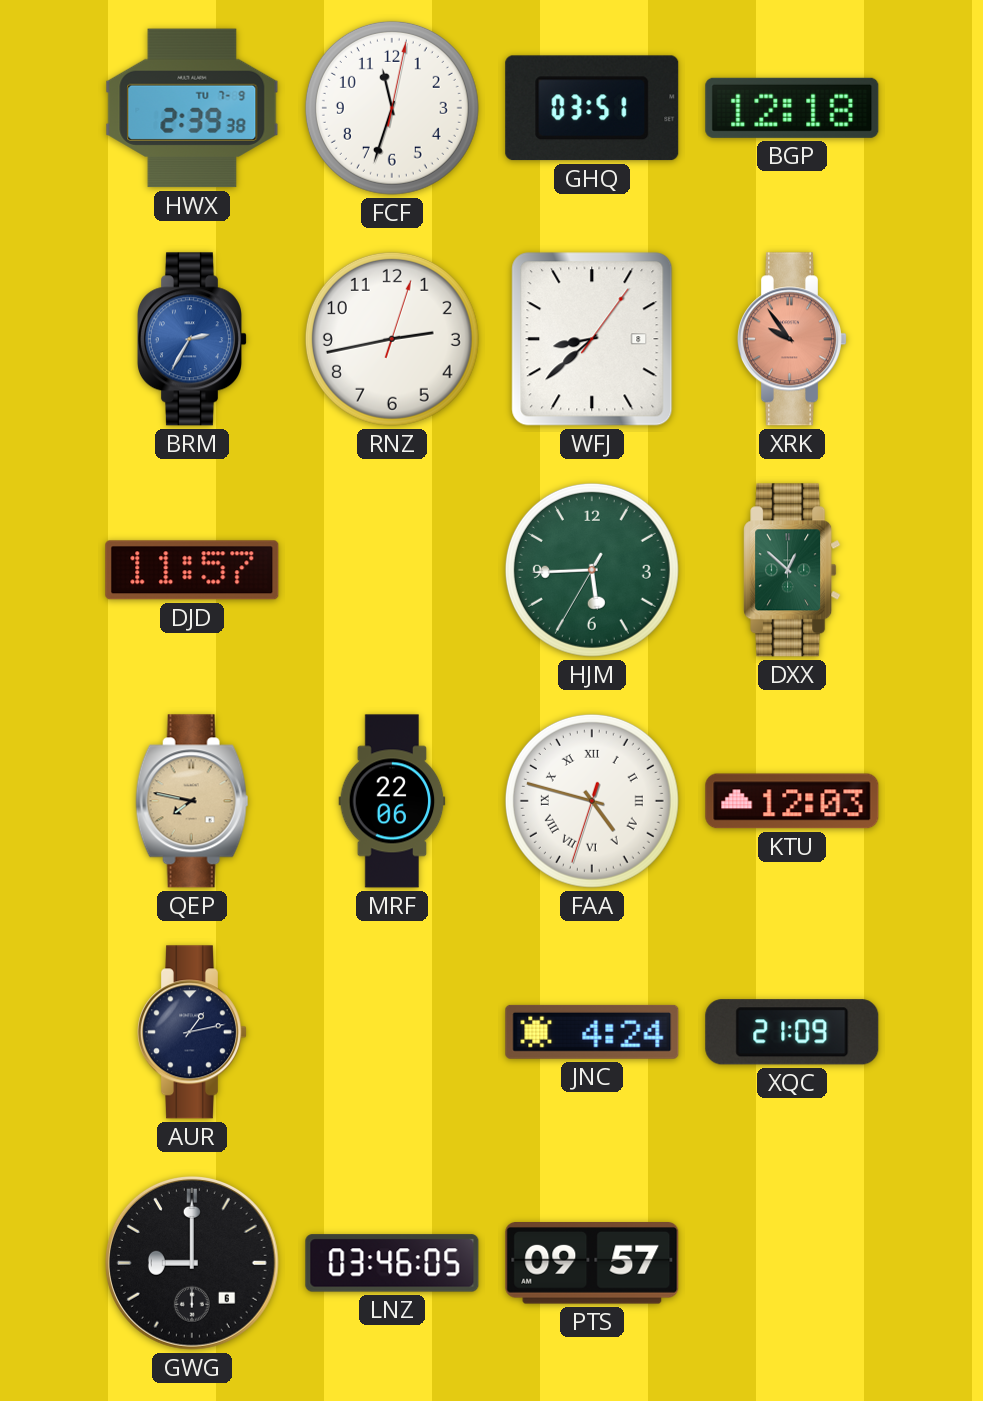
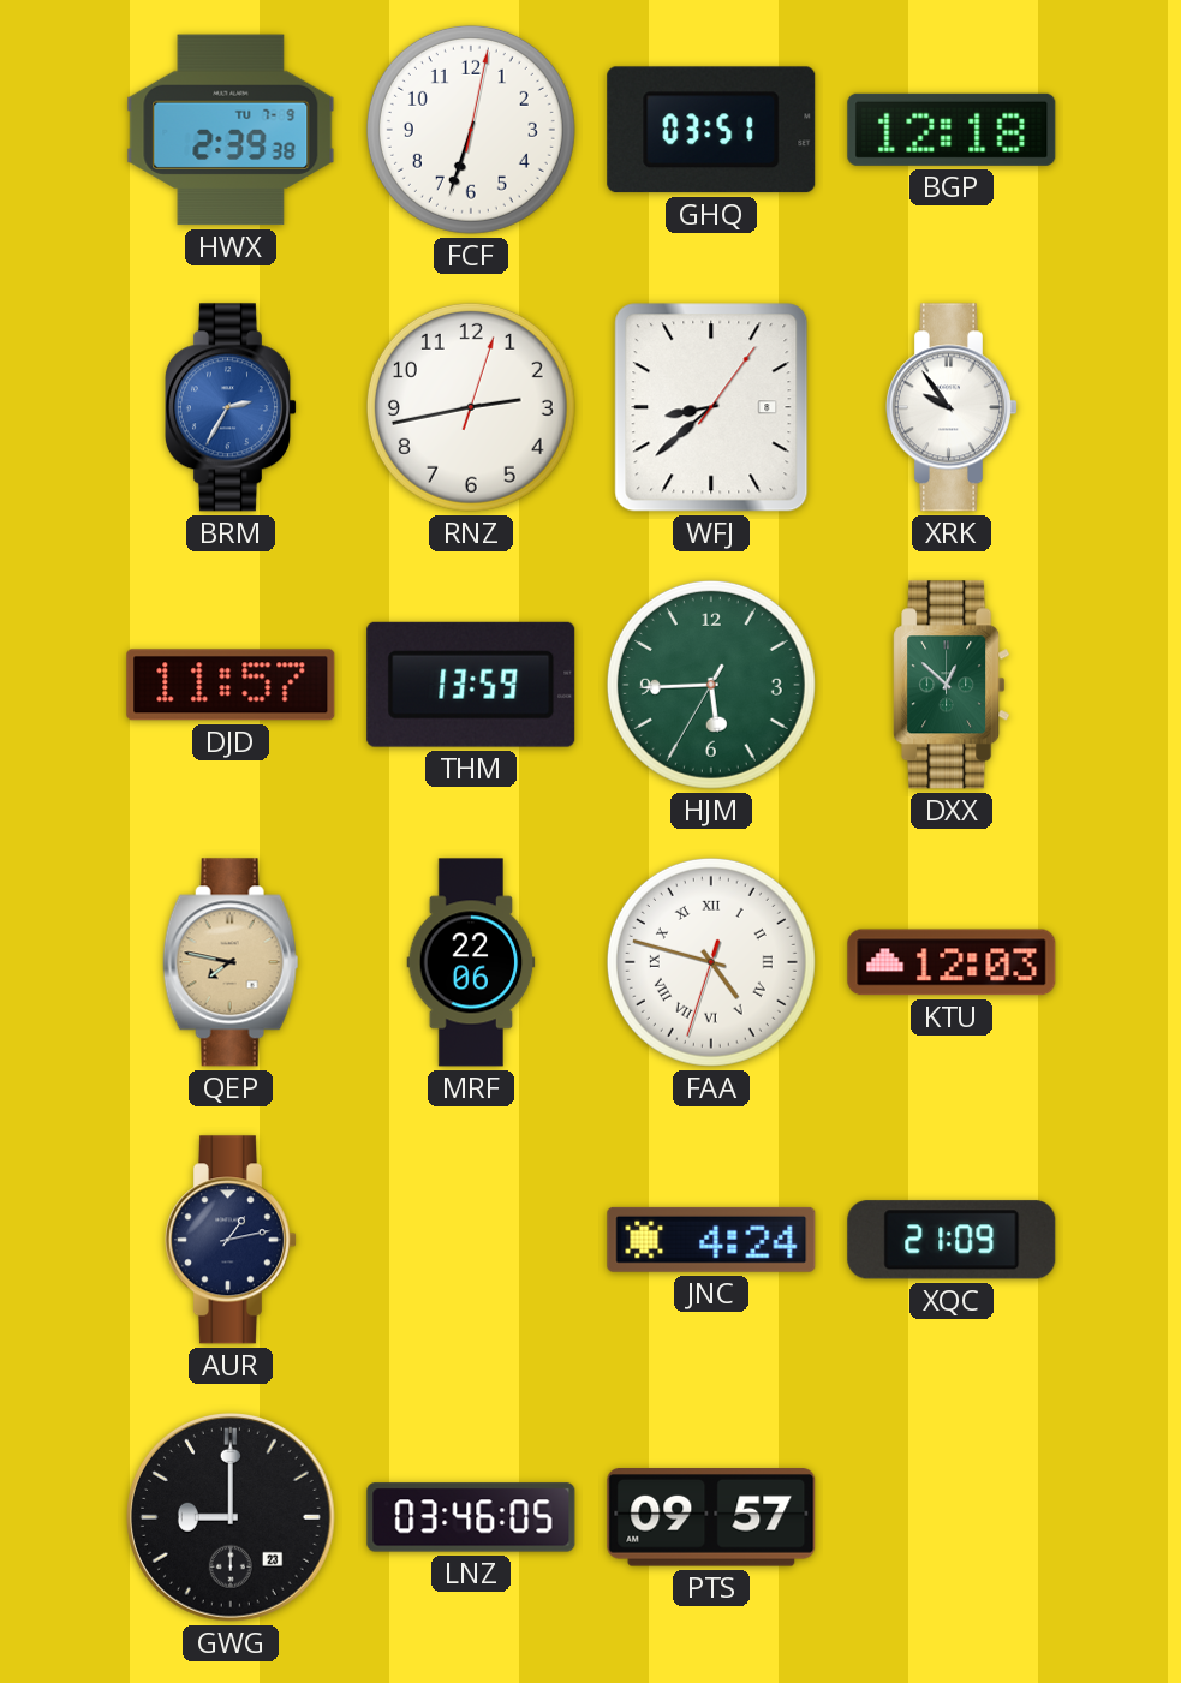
FCF: 11:33 -> 6:33 (471, 130)
XRK dial: salmon -> white (952, 407)
THM: none -> 13:59 (471, 685)
GWG date: 6 -> 23 (231, 1517)
